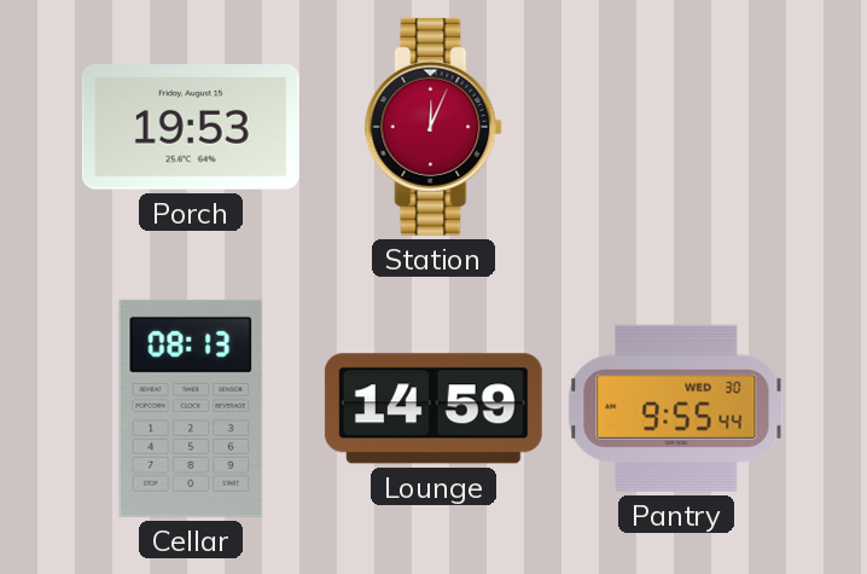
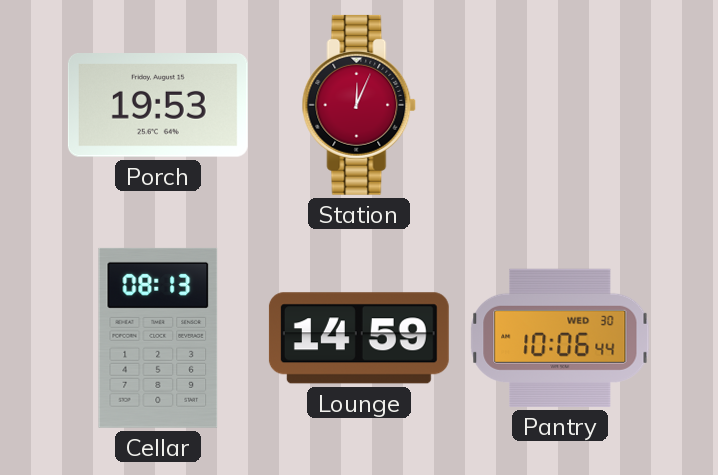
Pantry: 9:55 -> 10:06 (560, 338)
